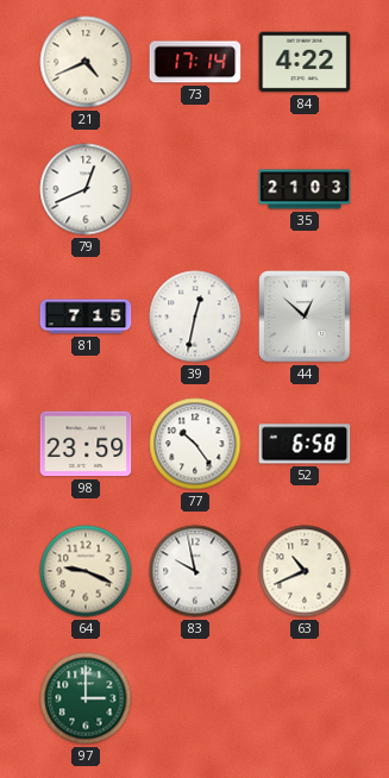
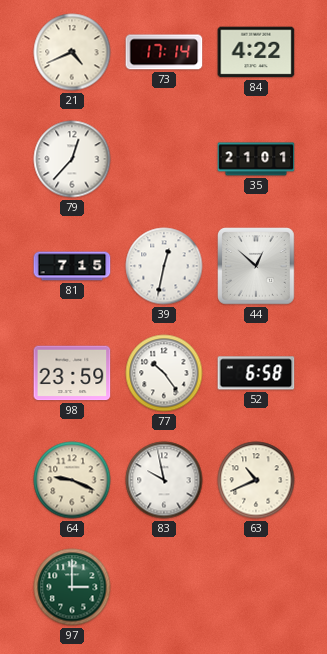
79: 12:41 -> 12:37 (72, 159)
35: 21:03 -> 21:01 (256, 159)
